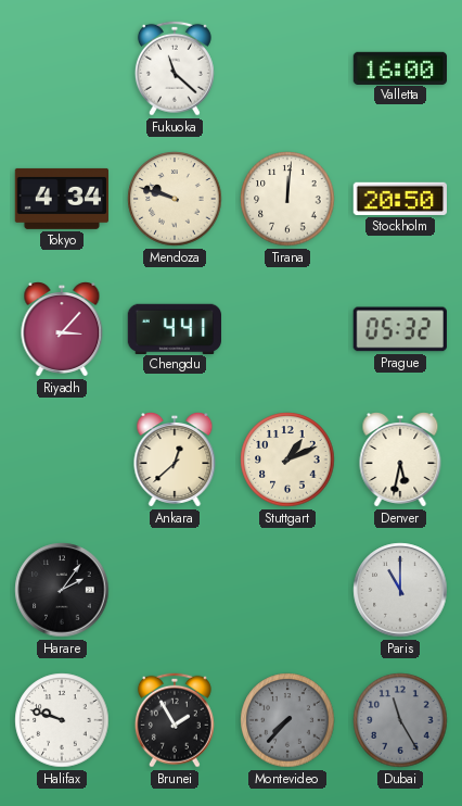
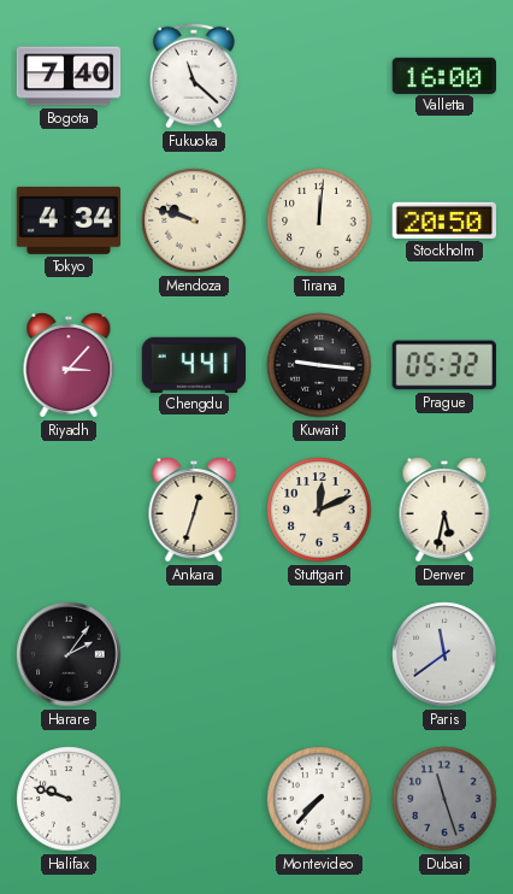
Bogota: none -> 7:40 (69, 76)
Kuwait: none -> 9:16 (319, 365)
Ankara: 12:38 -> 12:33 (194, 511)
Stuttgart: 1:11 -> 12:11 (319, 510)
Paris: 11:00 -> 11:39 (444, 654)
Brunei: 1:55 -> none (175, 720)
Montevideo dial: grey -> white (319, 799)
Dubai: 11:25 -> 11:27 (444, 799)
